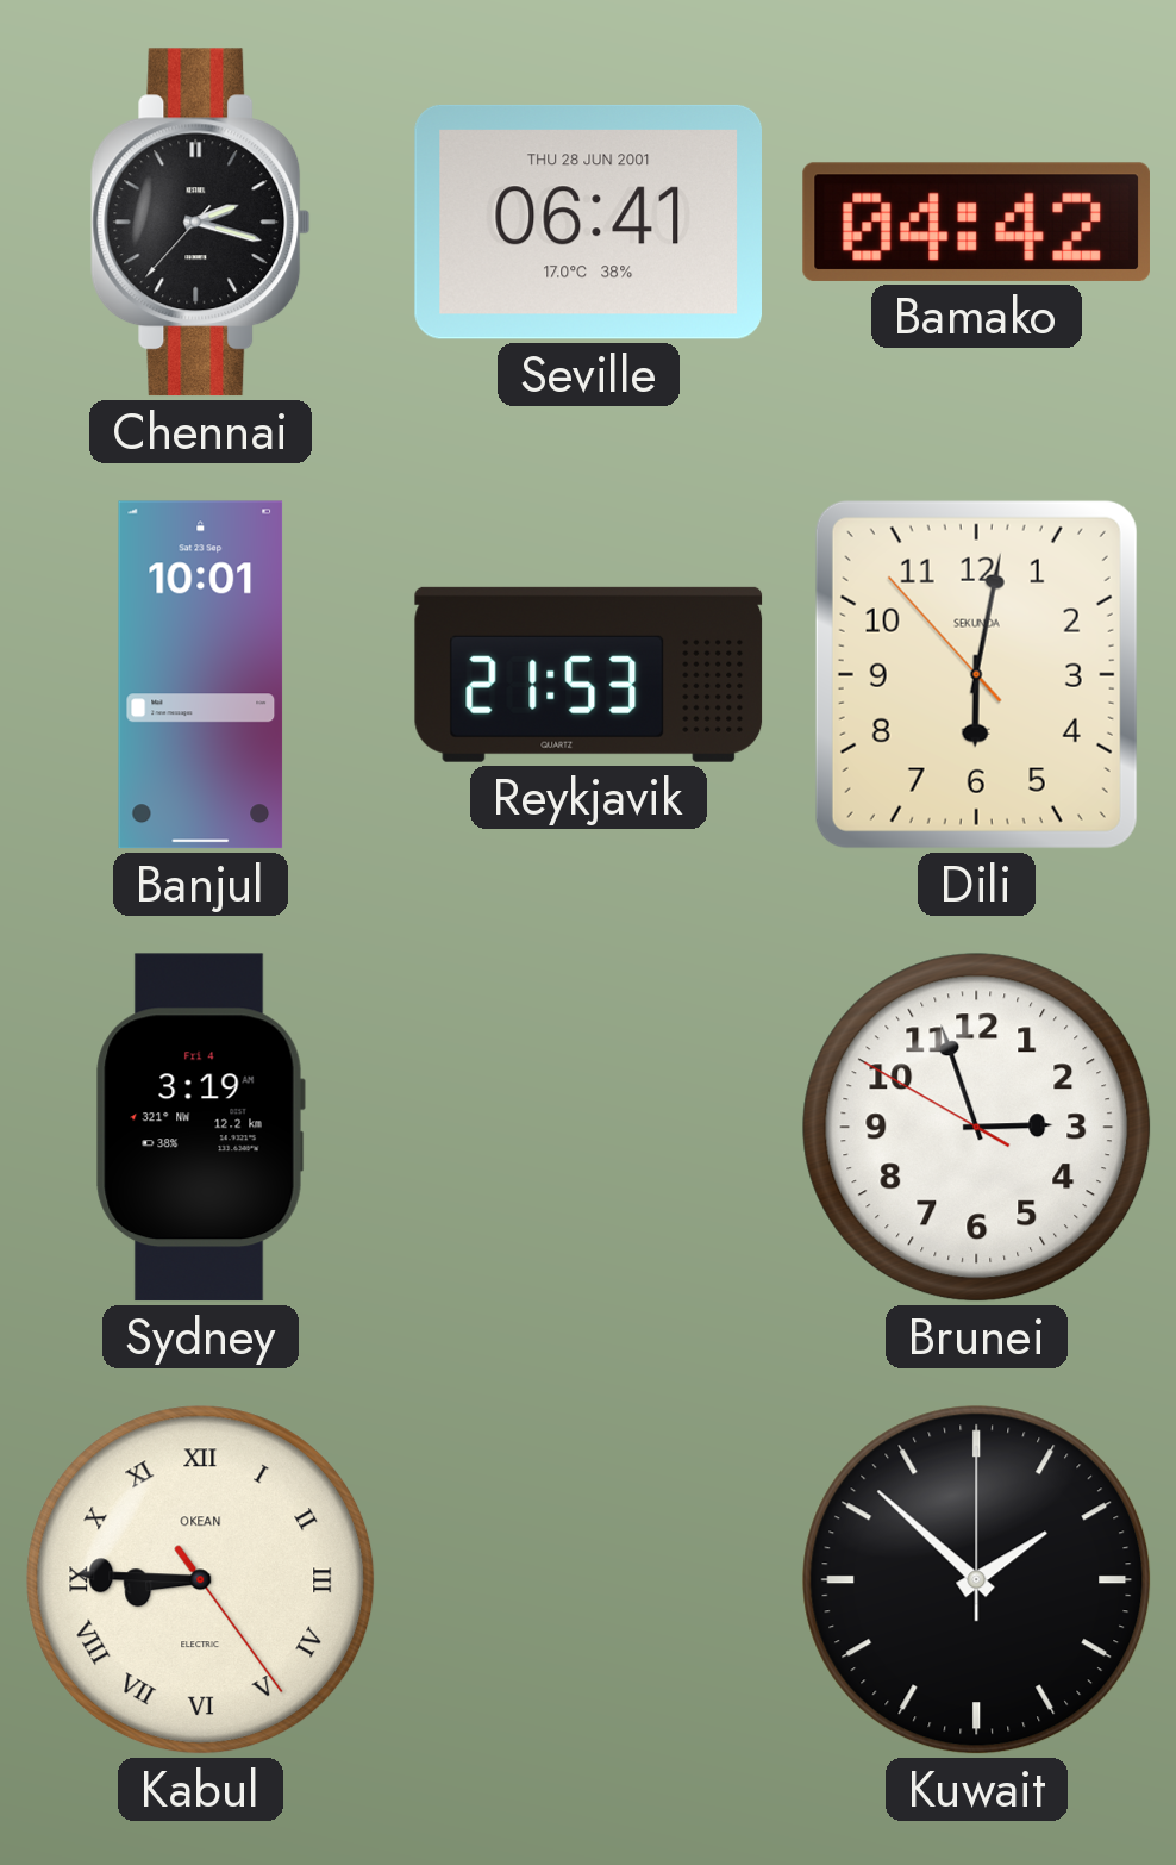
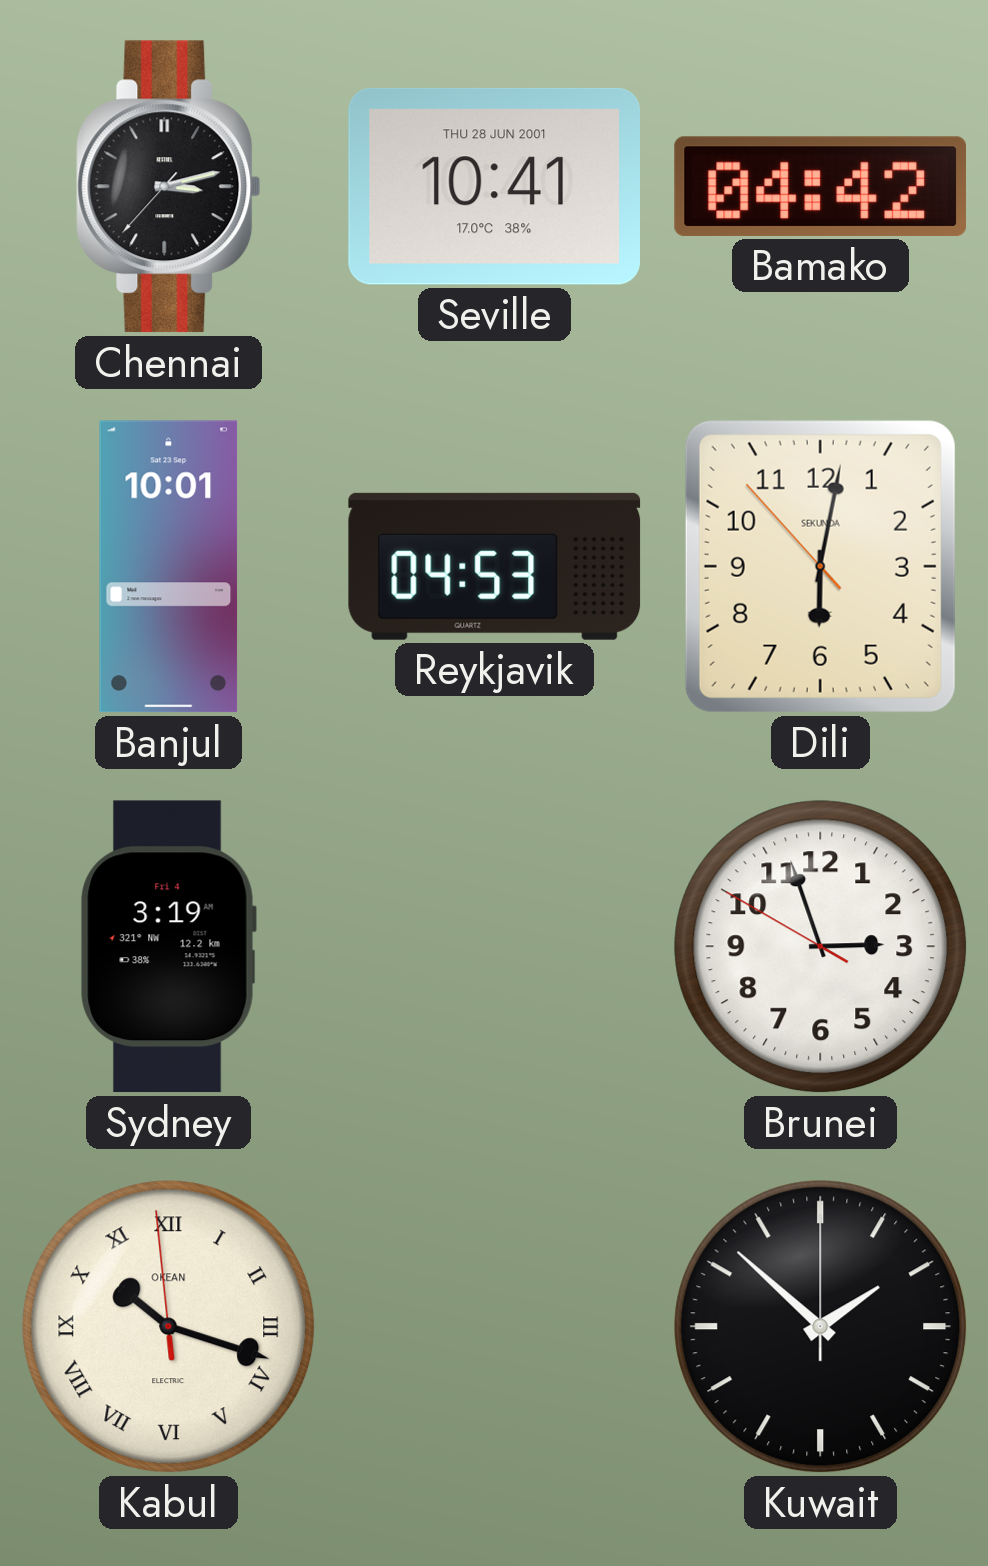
Chennai: 2:17 -> 3:12 (169, 187)
Seville: 06:41 -> 10:41 (494, 186)
Reykjavik: 21:53 -> 04:53 (495, 566)
Kabul: 8:45 -> 10:17 (169, 1327)
